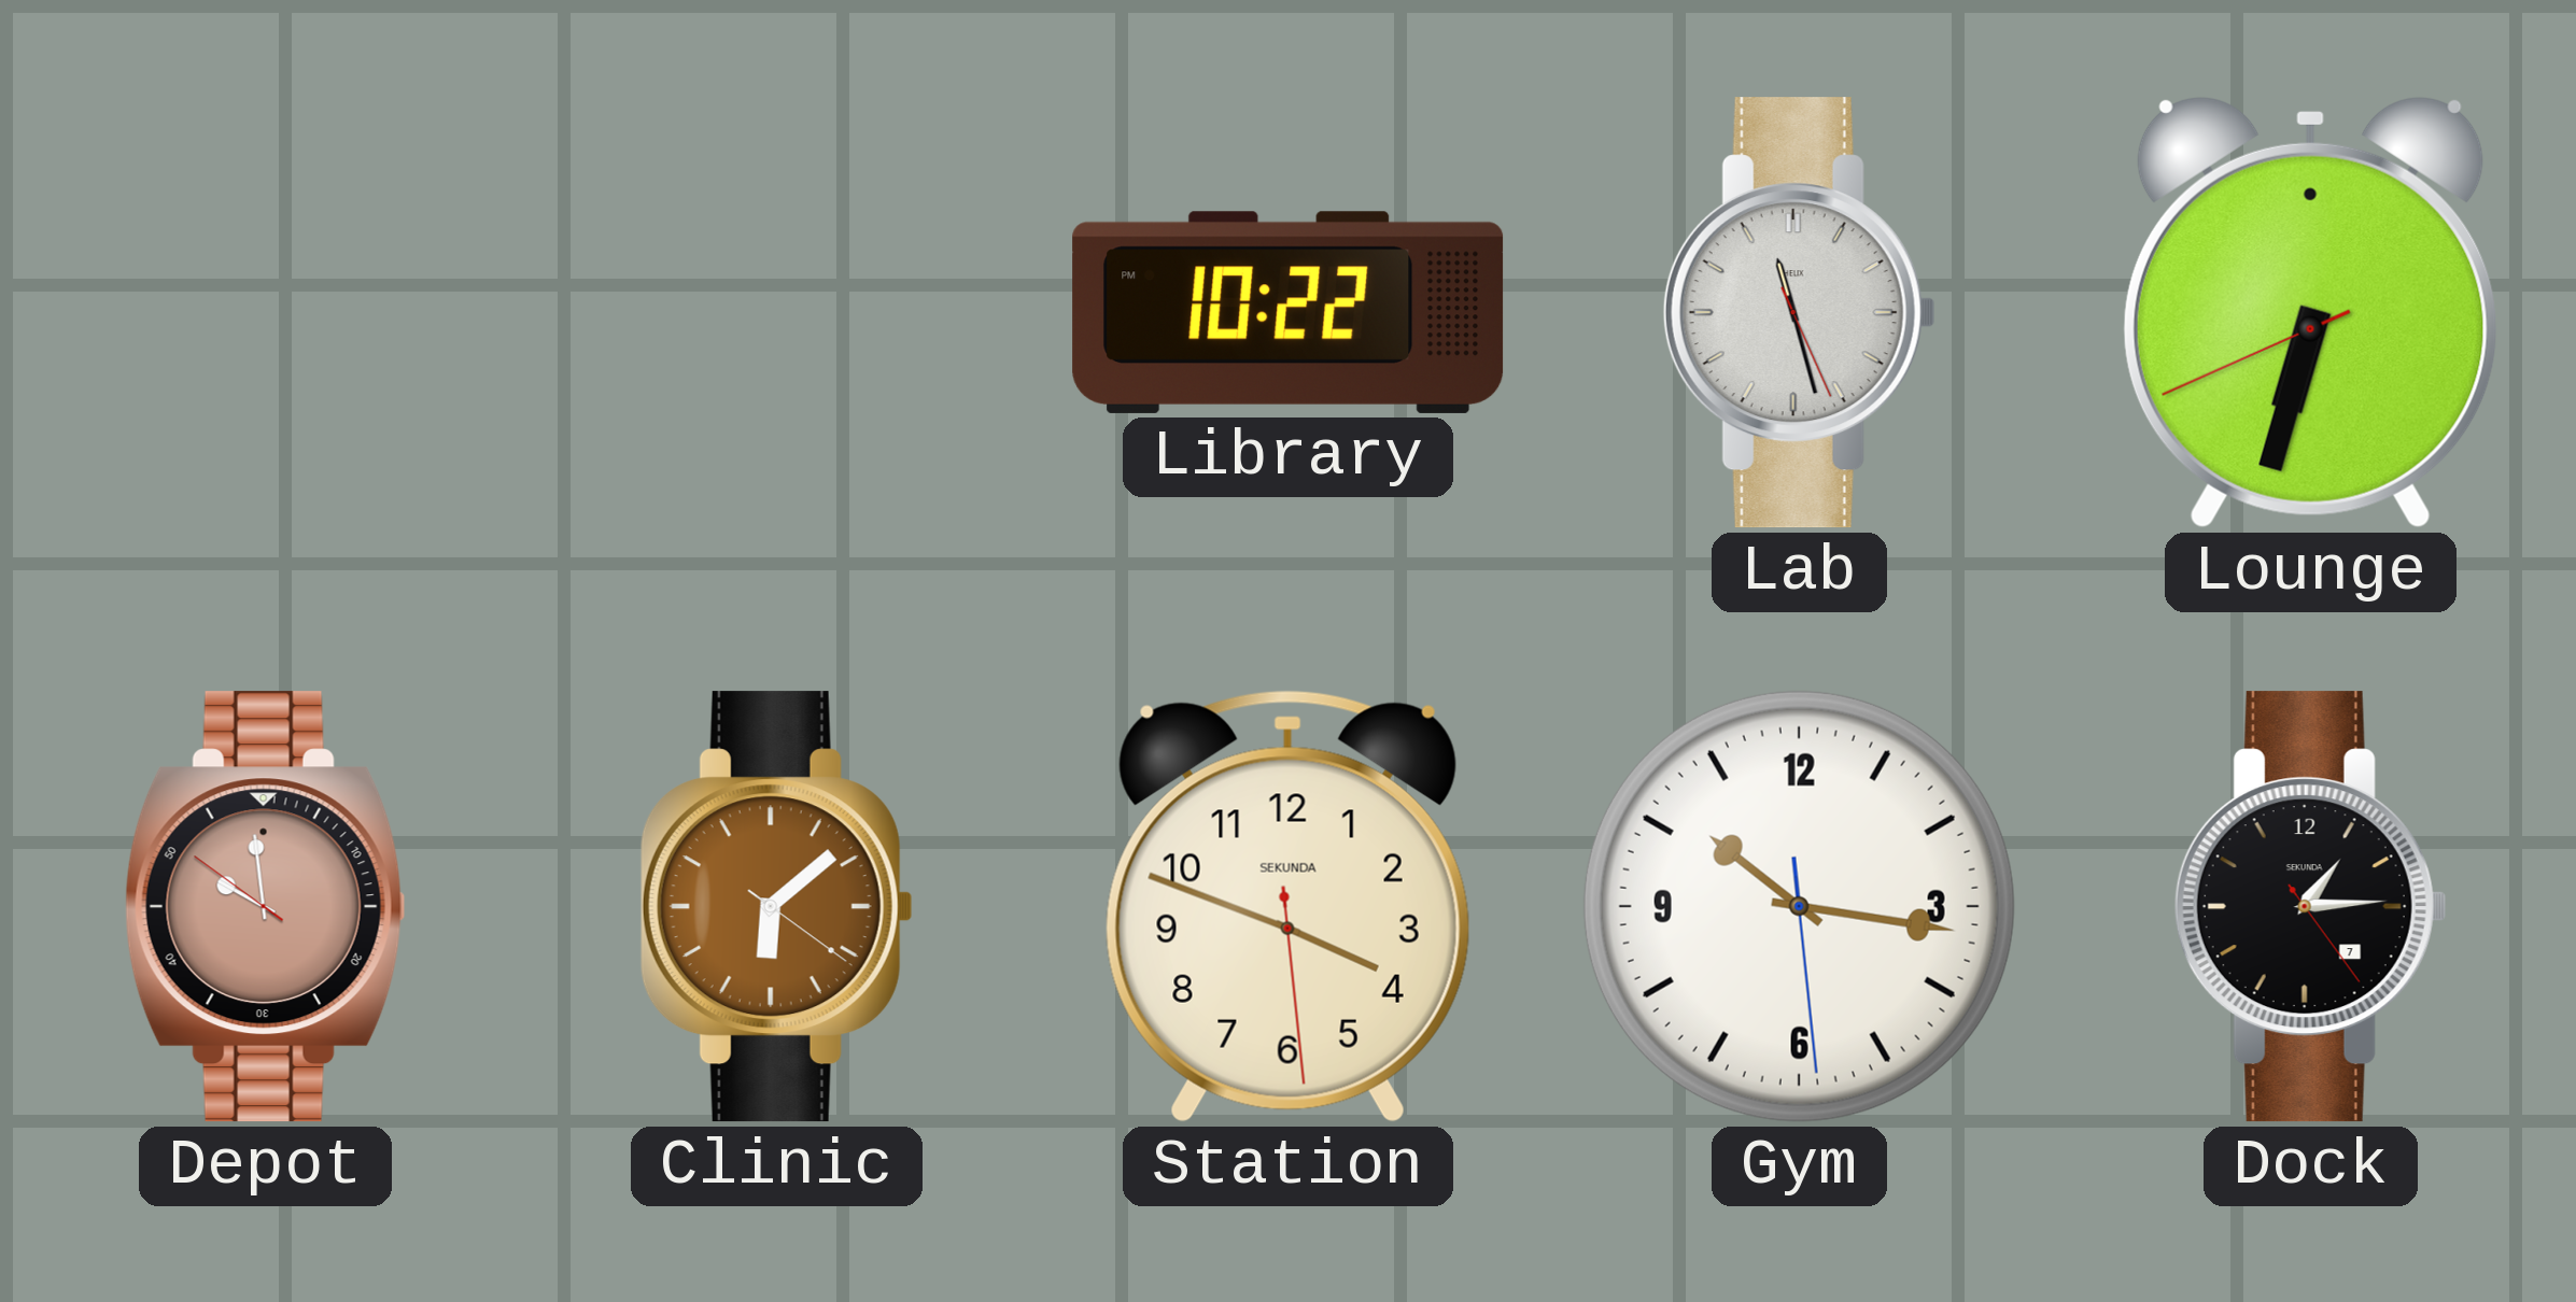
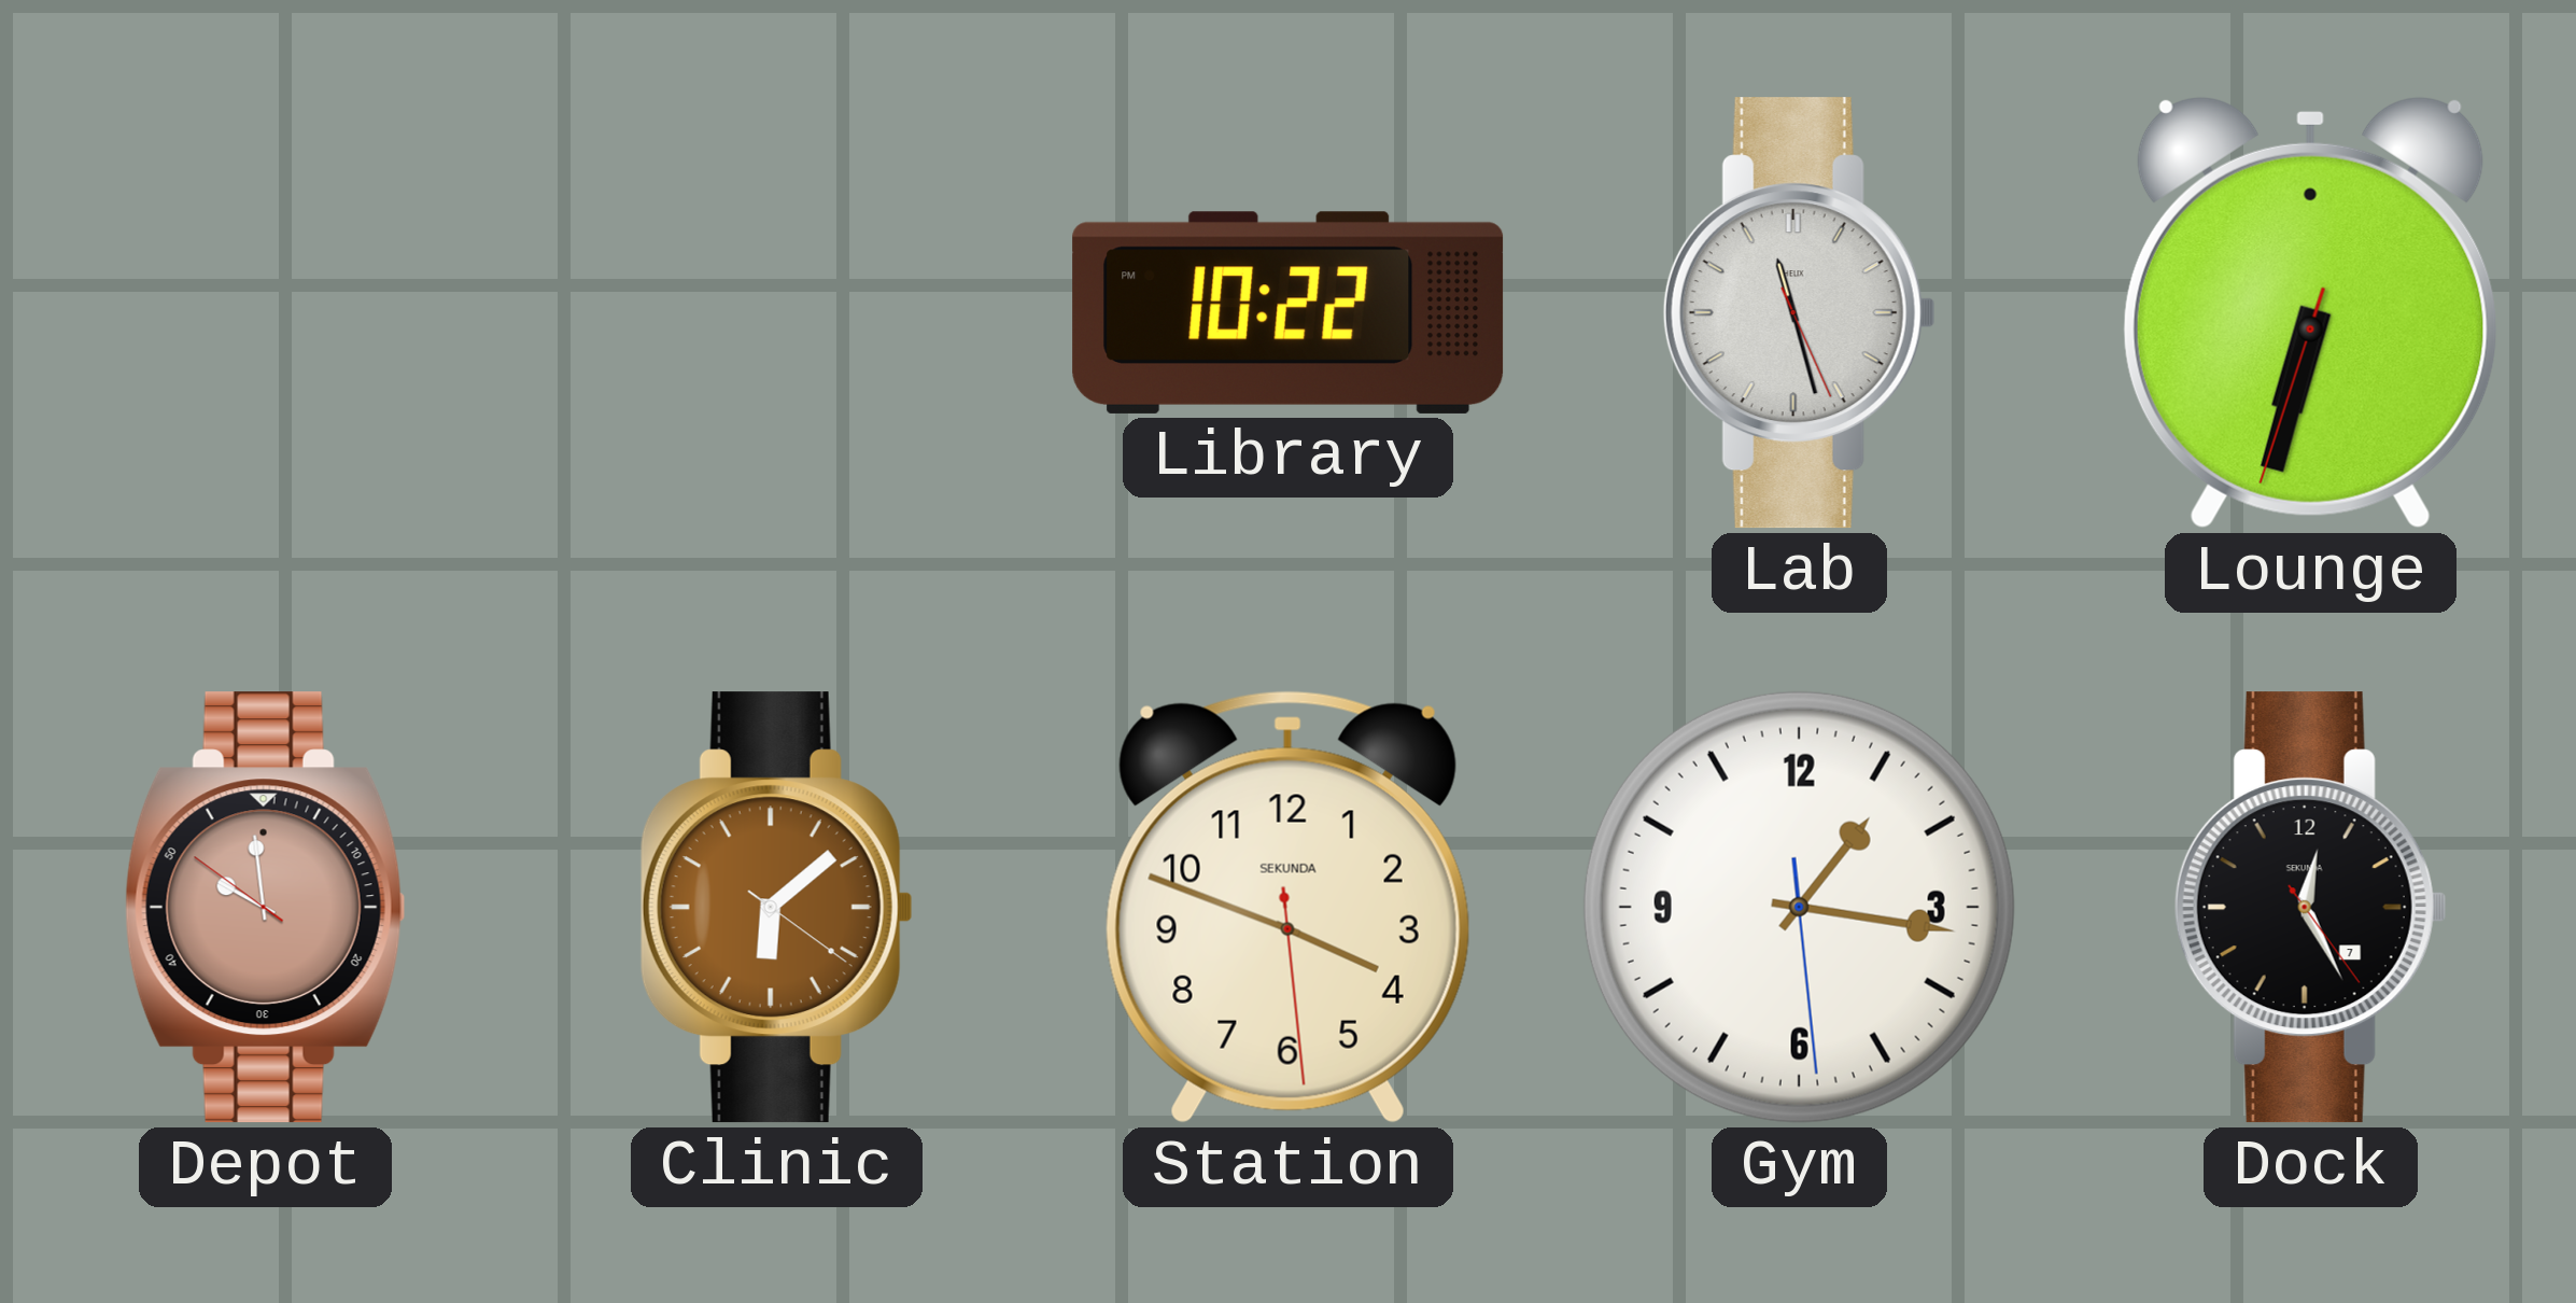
Lounge: 6:32:41 -> 6:32:33 (2310, 312)
Gym: 10:16 -> 1:16 (1799, 907)
Dock: 1:14 -> 12:25 (2310, 908)
